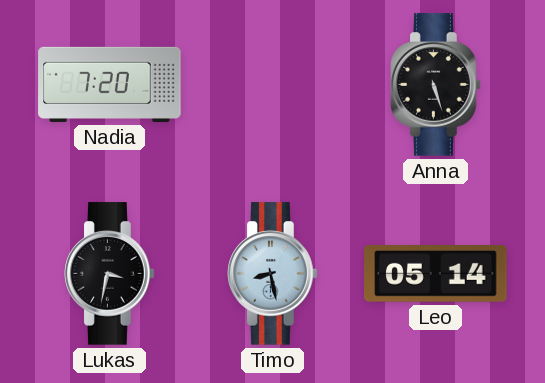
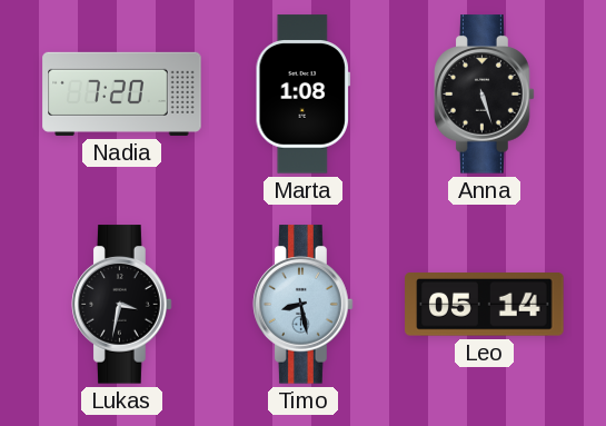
Marta: none -> 1:08 (302, 95)
